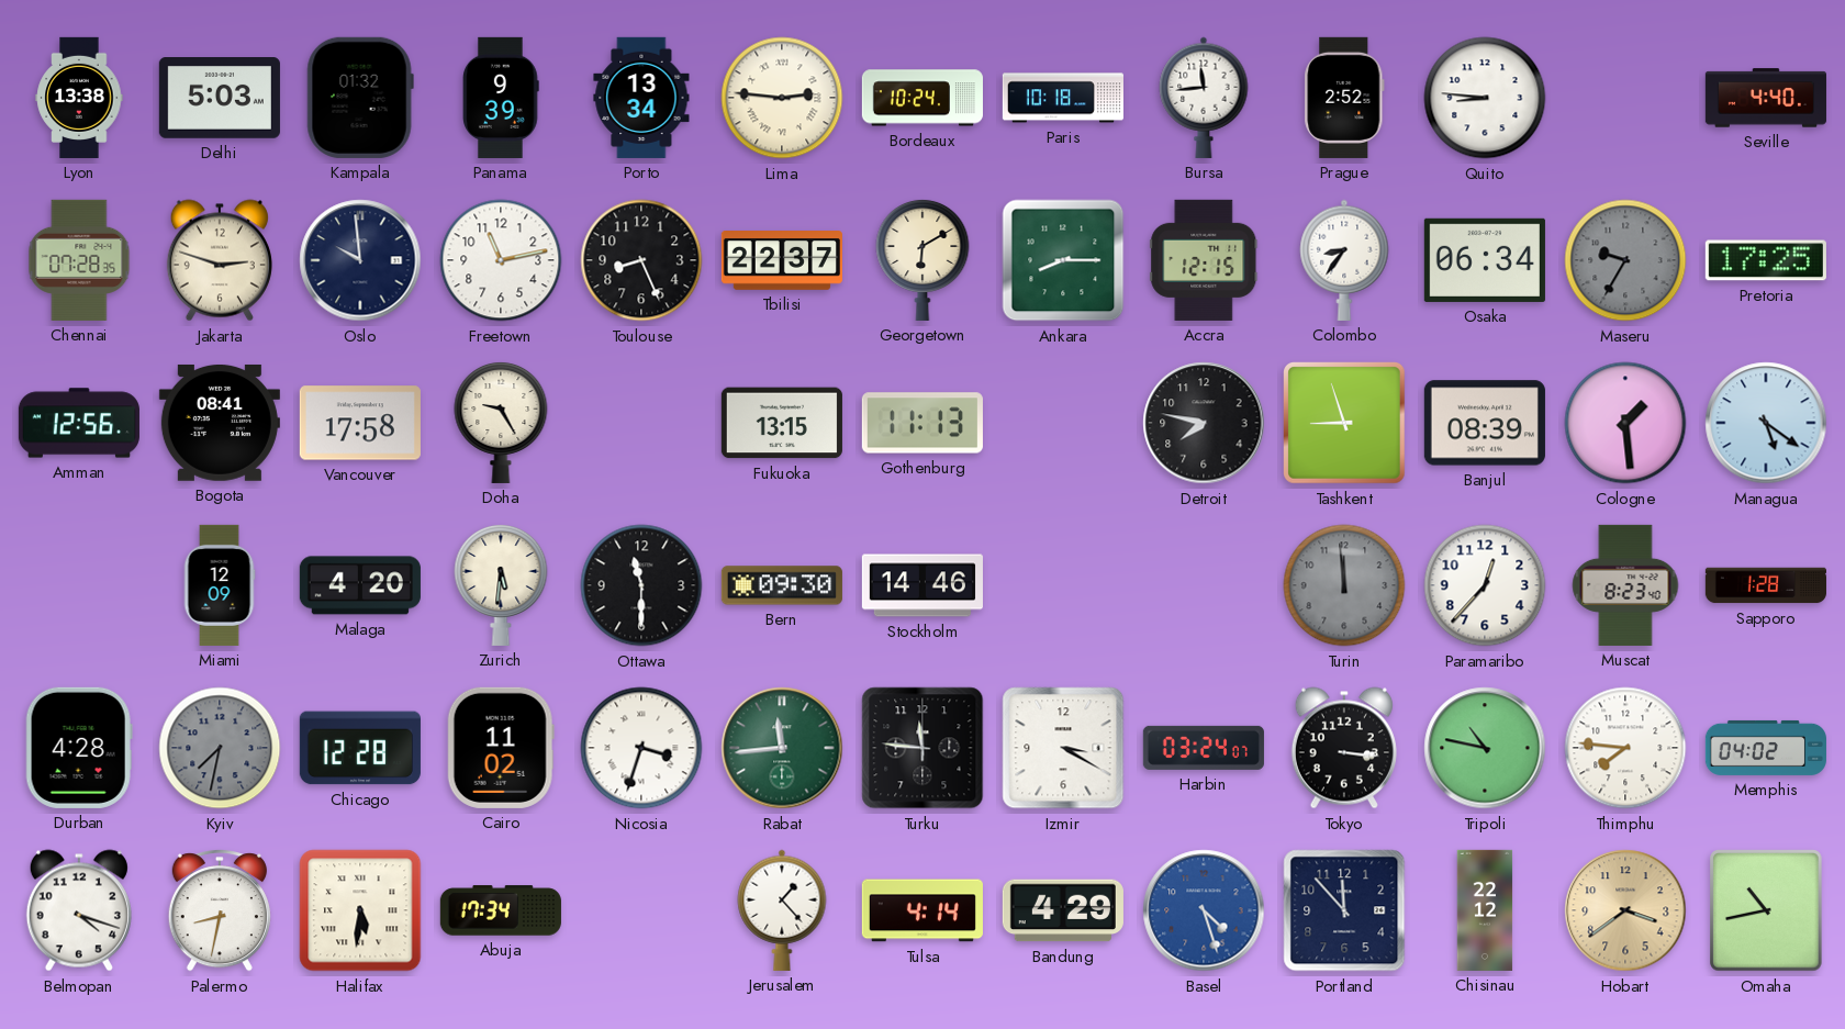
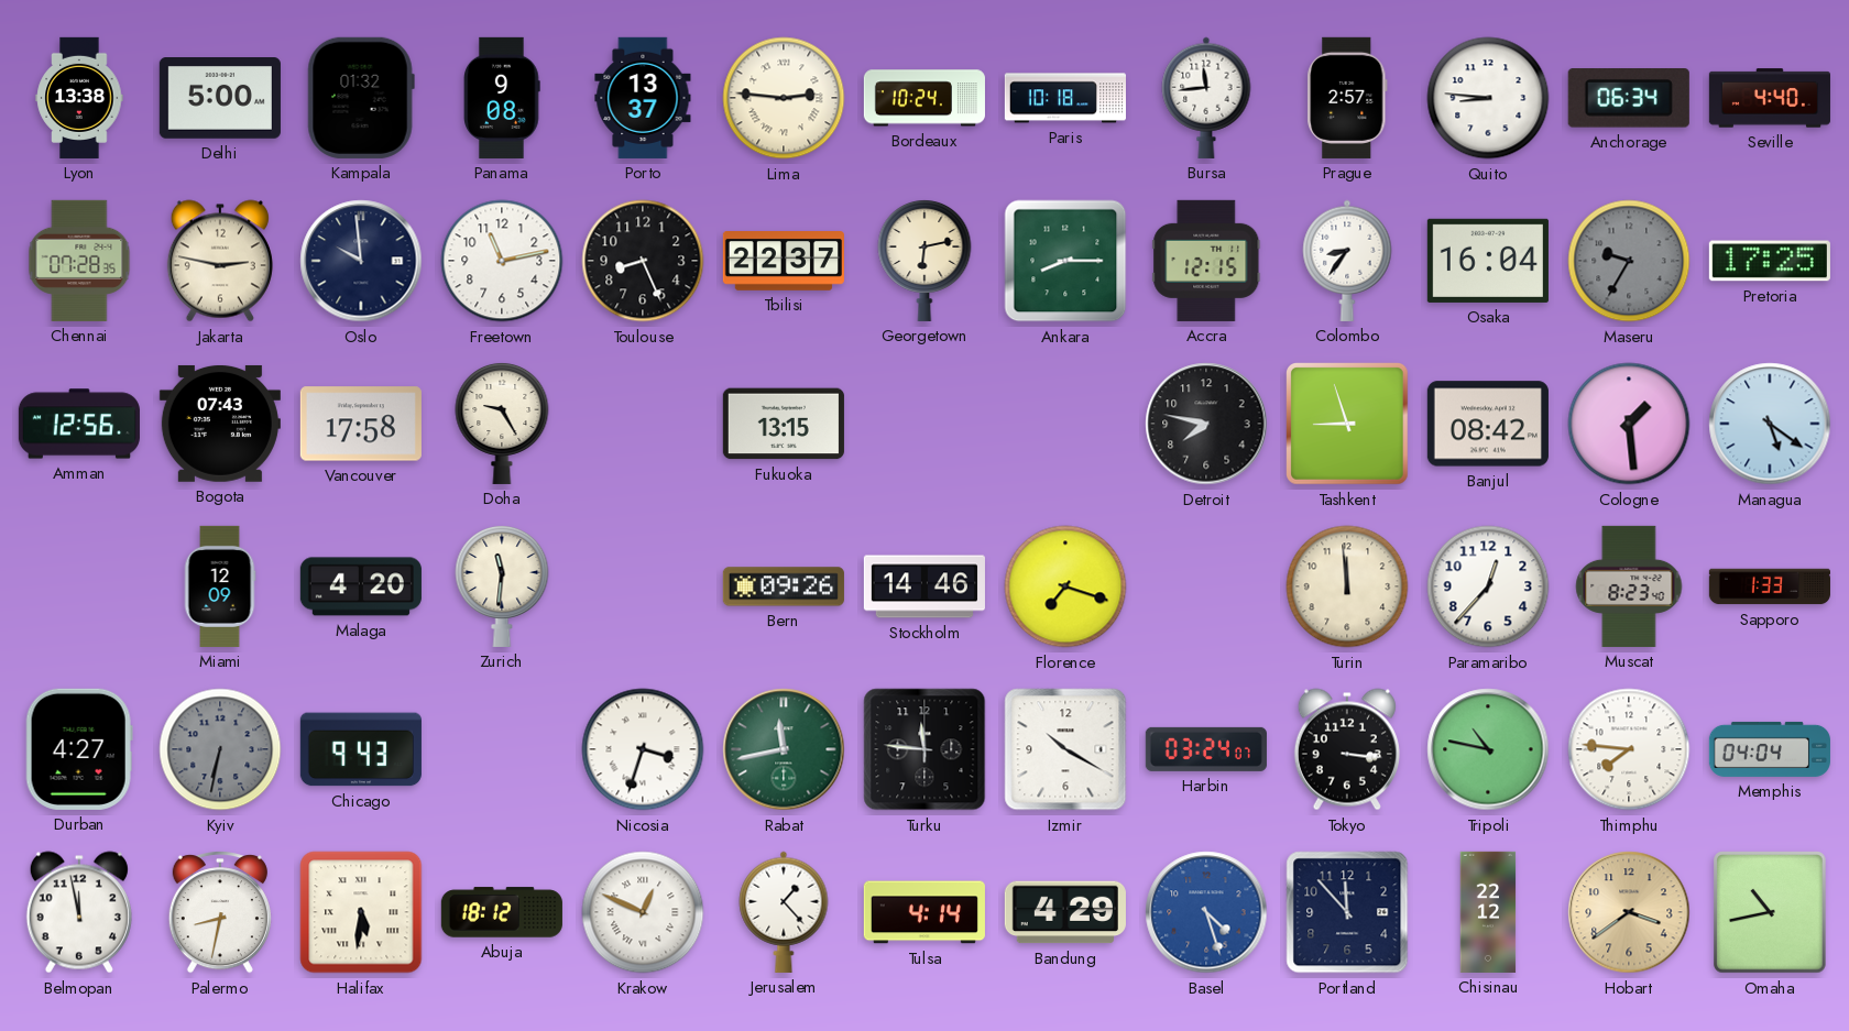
Delhi: 5:03 -> 5:00 (220, 99)
Panama: 9:39 -> 9:08 (502, 98)
Porto: 13:34 -> 13:37 (643, 98)
Prague: 2:52 -> 2:57 (1347, 98)
Anchorage: none -> 06:34 (1629, 99)
Jakarta: 2:48 -> 2:47 (220, 261)
Georgetown: 6:10 -> 6:13 (925, 260)
Osaka: 06:34 -> 16:04 (1488, 261)
Bogota: 08:41 -> 07:43 (220, 424)
Gothenburg: 11:13 -> none (923, 423)
Banjul: 08:39 -> 08:42 (1488, 424)
Zurich: 5:31 -> 11:31 (502, 585)
Ottawa: 11:30 -> none (641, 585)
Bern: 09:30 -> 09:26 (784, 586)
Florence: none -> 7:18 (1065, 586)
Turin dial: grey -> cream (1347, 586)
Sapporo: 1:28 -> 1:33 (1770, 586)
Durban: 4:28 -> 4:27 (79, 749)
Kyiv: 7:32 -> 6:32 (220, 749)
Chicago: 12:28 -> 9:43 (361, 749)
Cairo: 11:02 -> none (501, 748)
Rabat: 11:44 -> 11:43 (784, 749)
Izmir: 3:20 -> 10:20 (1065, 749)
Memphis: 04:02 -> 04:04 (1770, 749)
Belmopan: 4:18 -> 11:58 (79, 912)
Abuja: 17:34 -> 18:12 (502, 912)
Krakow: none -> 12:49 (643, 912)
